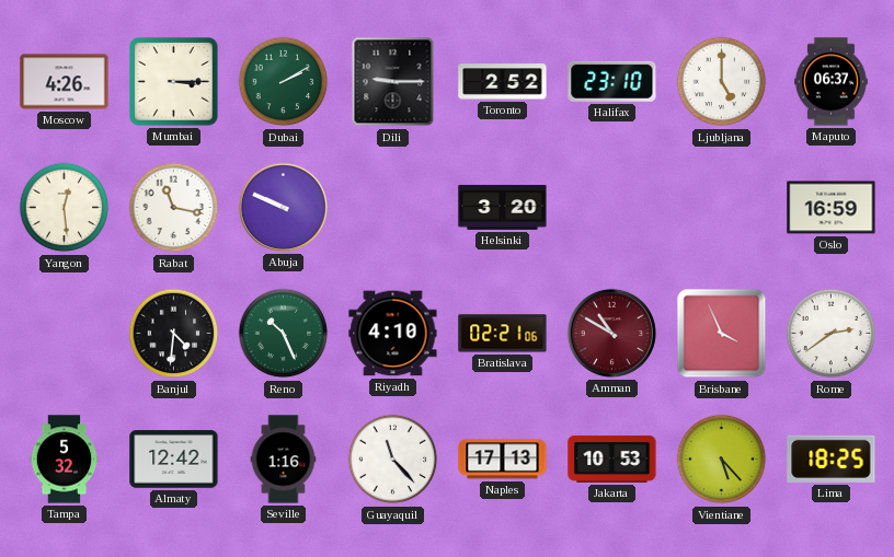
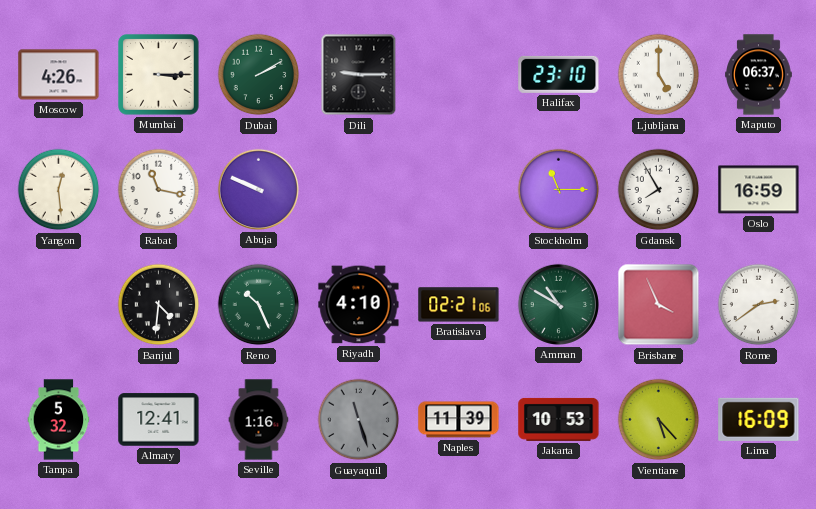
Toronto: 2:52 -> none (503, 82)
Helsinki: 3:20 -> none (503, 207)
Stockholm: none -> 11:15 (559, 190)
Gdansk: none -> 7:55 (659, 190)
Amman dial: burgundy -> green (558, 304)
Almaty: 12:42 -> 12:41 (159, 420)
Guayaquil: 11:23 -> 11:27 (359, 420)
Guayaquil dial: white -> grey (359, 420)
Naples: 17:13 -> 11:39 (459, 420)
Lima: 18:25 -> 16:09 (759, 419)
